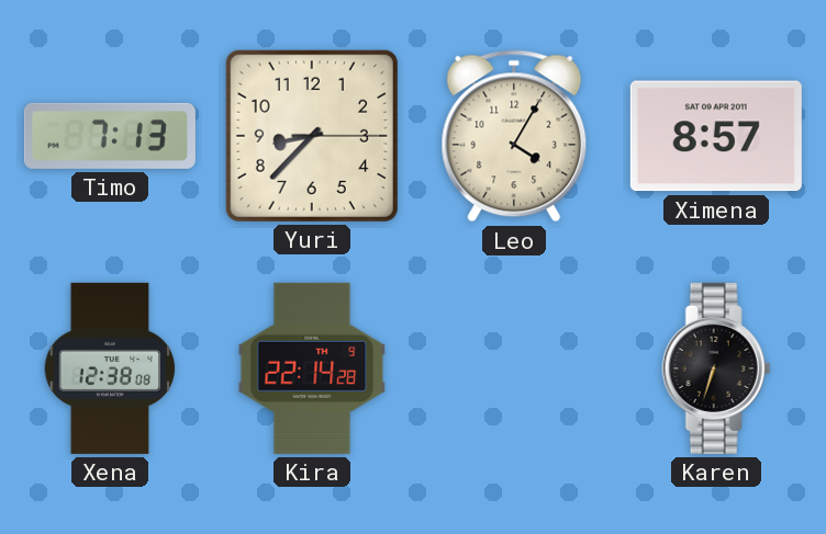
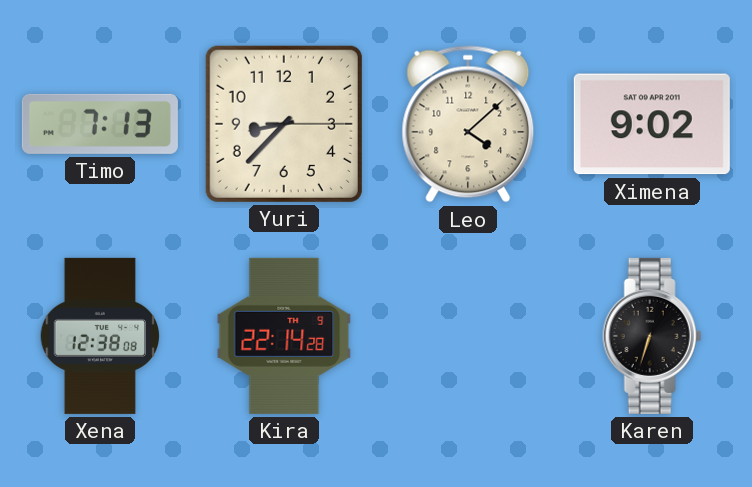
Leo: 4:05 -> 4:08 (468, 124)
Ximena: 8:57 -> 9:02 (652, 124)
